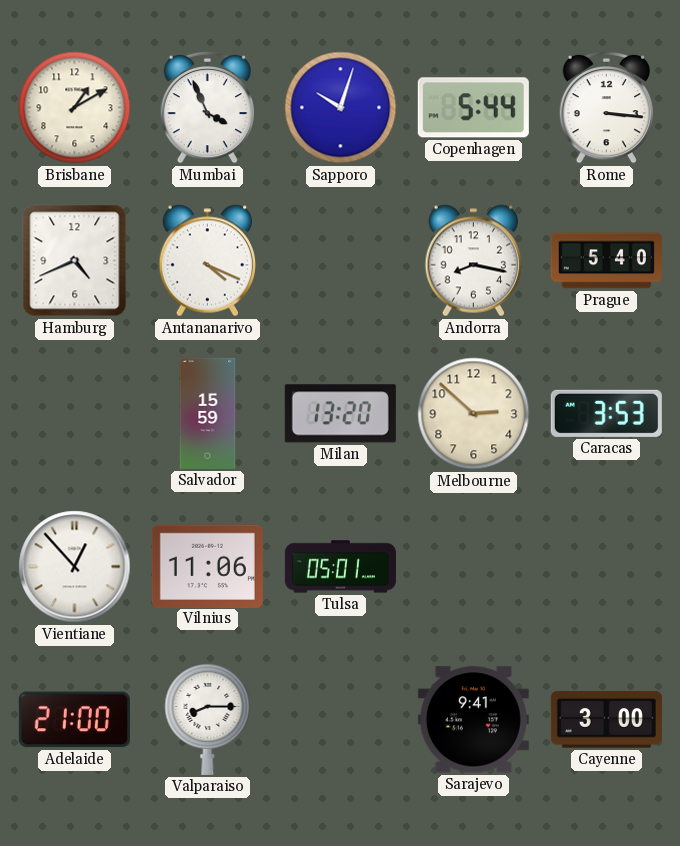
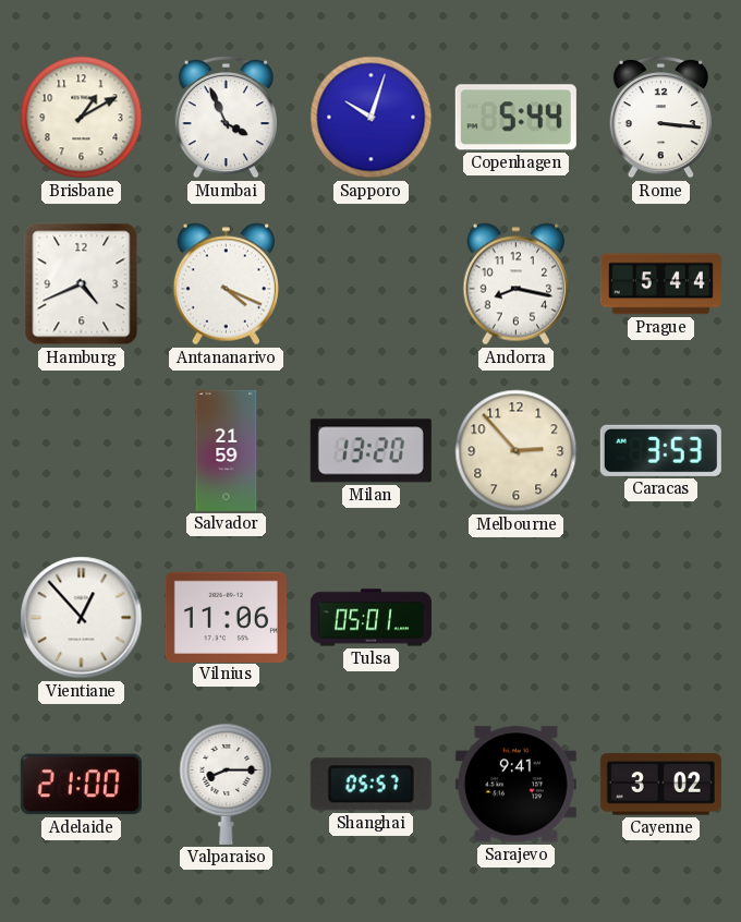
Prague: 5:40 -> 5:44 (660, 284)
Salvador: 15:59 -> 21:59 (227, 450)
Melbourne: 2:52 -> 2:53 (517, 451)
Shanghai: none -> 05:57 (370, 785)
Cayenne: 3:00 -> 3:02 (660, 785)
